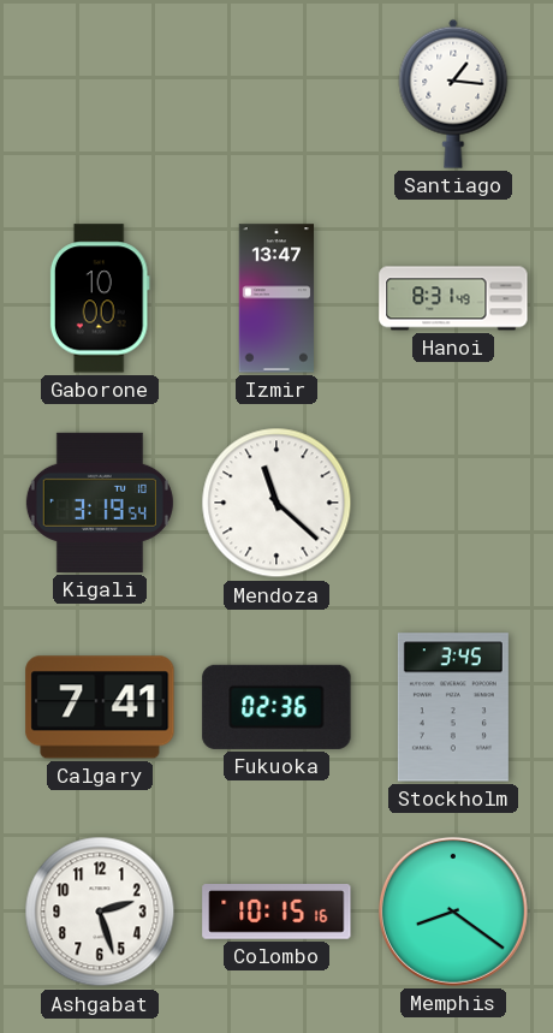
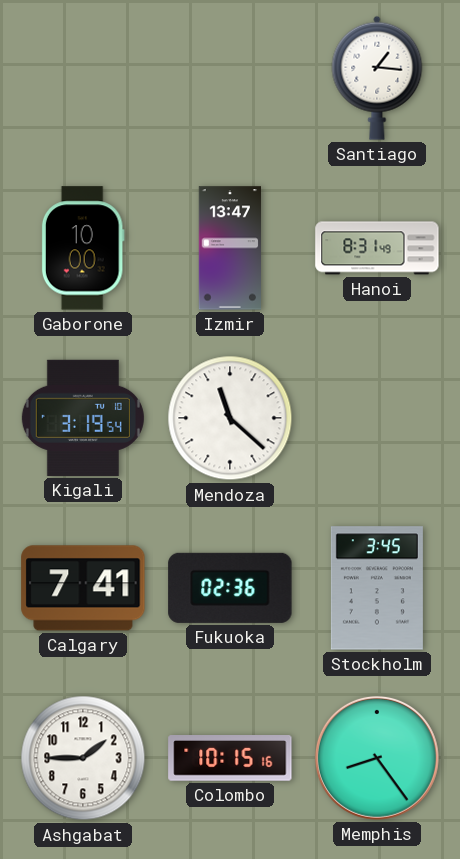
Ashgabat: 2:27 -> 1:45 (83, 758)
Memphis: 8:21 -> 8:24 (377, 758)
